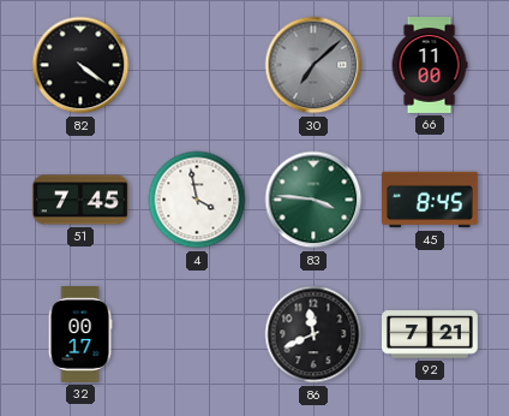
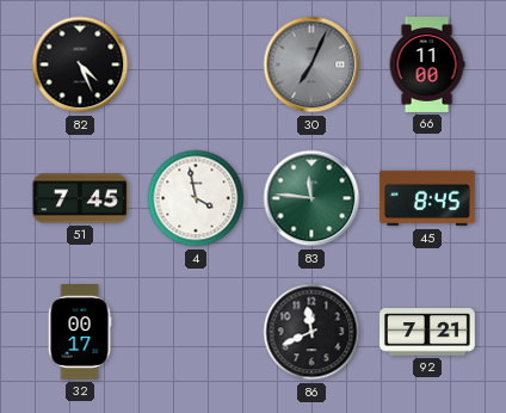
82: 4:21 -> 4:26 (80, 64)
30: 7:08 -> 7:04 (311, 64)
83: 3:46 -> 11:46 (311, 198)
